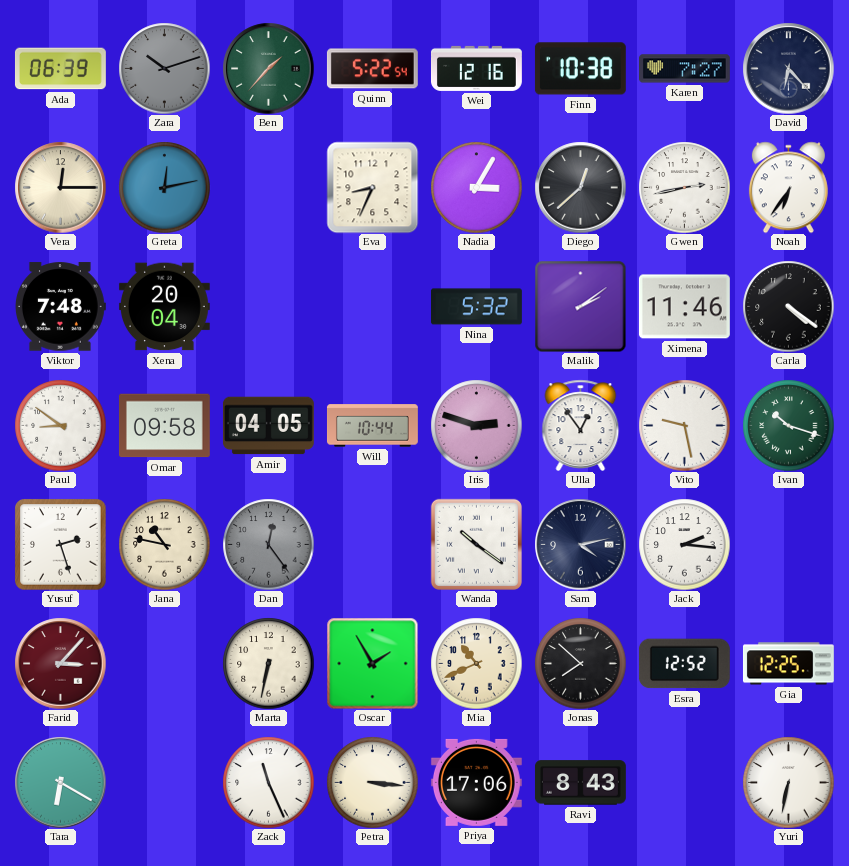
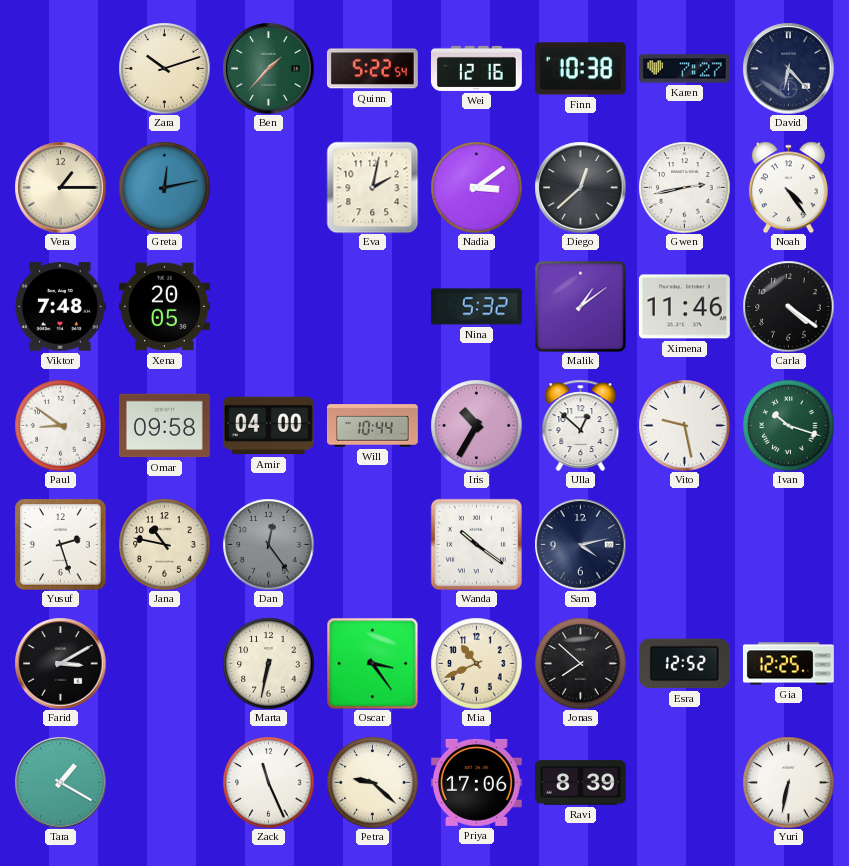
Ada: 06:39 -> none (60, 69)
Zara dial: grey -> cream (164, 68)
Vera: 12:15 -> 1:15 (60, 187)
Eva: 8:34 -> 2:02 (372, 187)
Nadia: 3:05 -> 3:09 (476, 187)
Noah: 6:36 -> 4:24 (788, 187)
Xena: 20:04 -> 20:05 (164, 307)
Malik: 2:09 -> 1:09 (580, 306)
Amir: 04:05 -> 04:00 (268, 426)
Iris: 2:48 -> 10:35 (476, 425)
Ulla: 12:54 -> 12:52 (581, 425)
Jack: 2:16 -> none (684, 544)
Farid: 3:07 -> 3:10 (60, 663)
Farid dial: burgundy -> black (60, 663)
Oscar: 1:55 -> 3:24 (372, 663)
Tara: 6:20 -> 1:20 (60, 782)
Petra: 3:16 -> 9:22 (372, 782)
Ravi: 8:43 -> 8:39 (580, 783)
